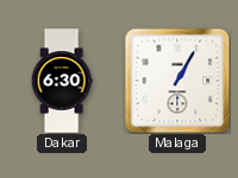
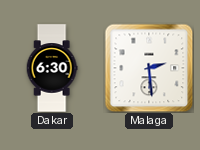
Malaga: 1:05 -> 2:29 (149, 68)
